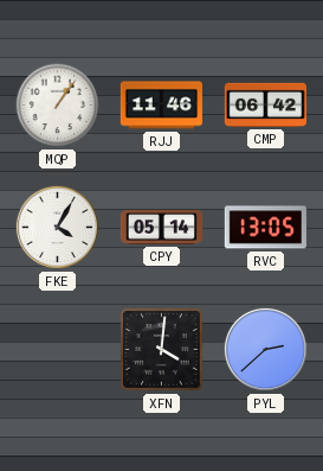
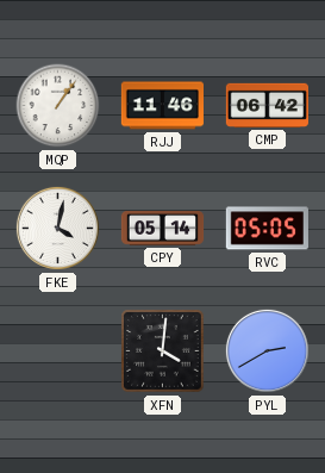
FKE: 4:05 -> 4:02 (57, 228)
RVC: 13:05 -> 05:05 (267, 229)
PYL: 2:38 -> 2:40 (267, 350)
